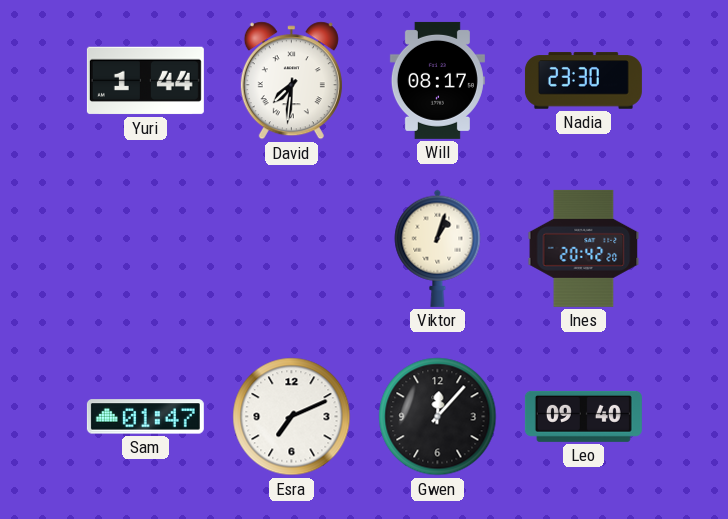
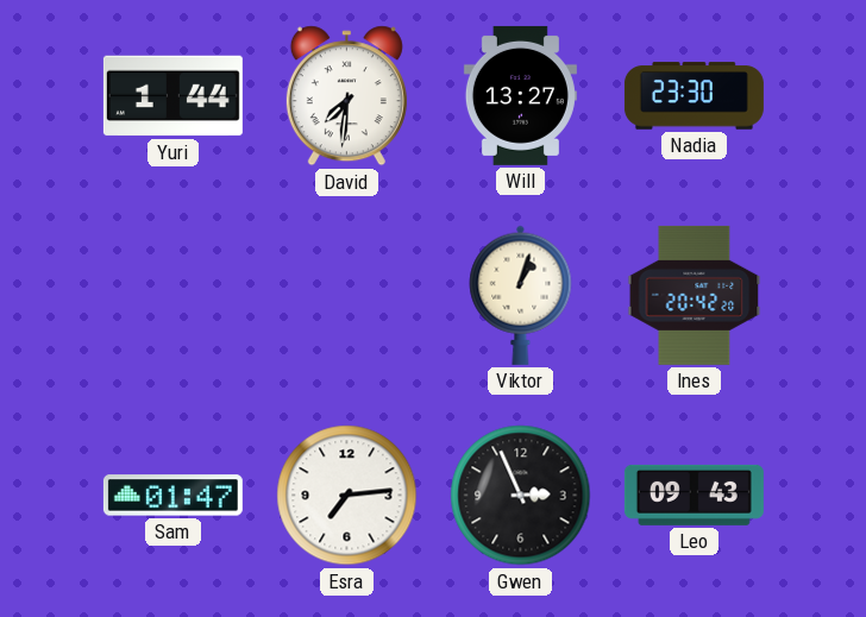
Will: 08:17 -> 13:27 (520, 95)
Esra: 7:11 -> 7:14 (347, 496)
Gwen: 12:07 -> 2:56 (521, 496)
Leo: 09:40 -> 09:43 (694, 495)
